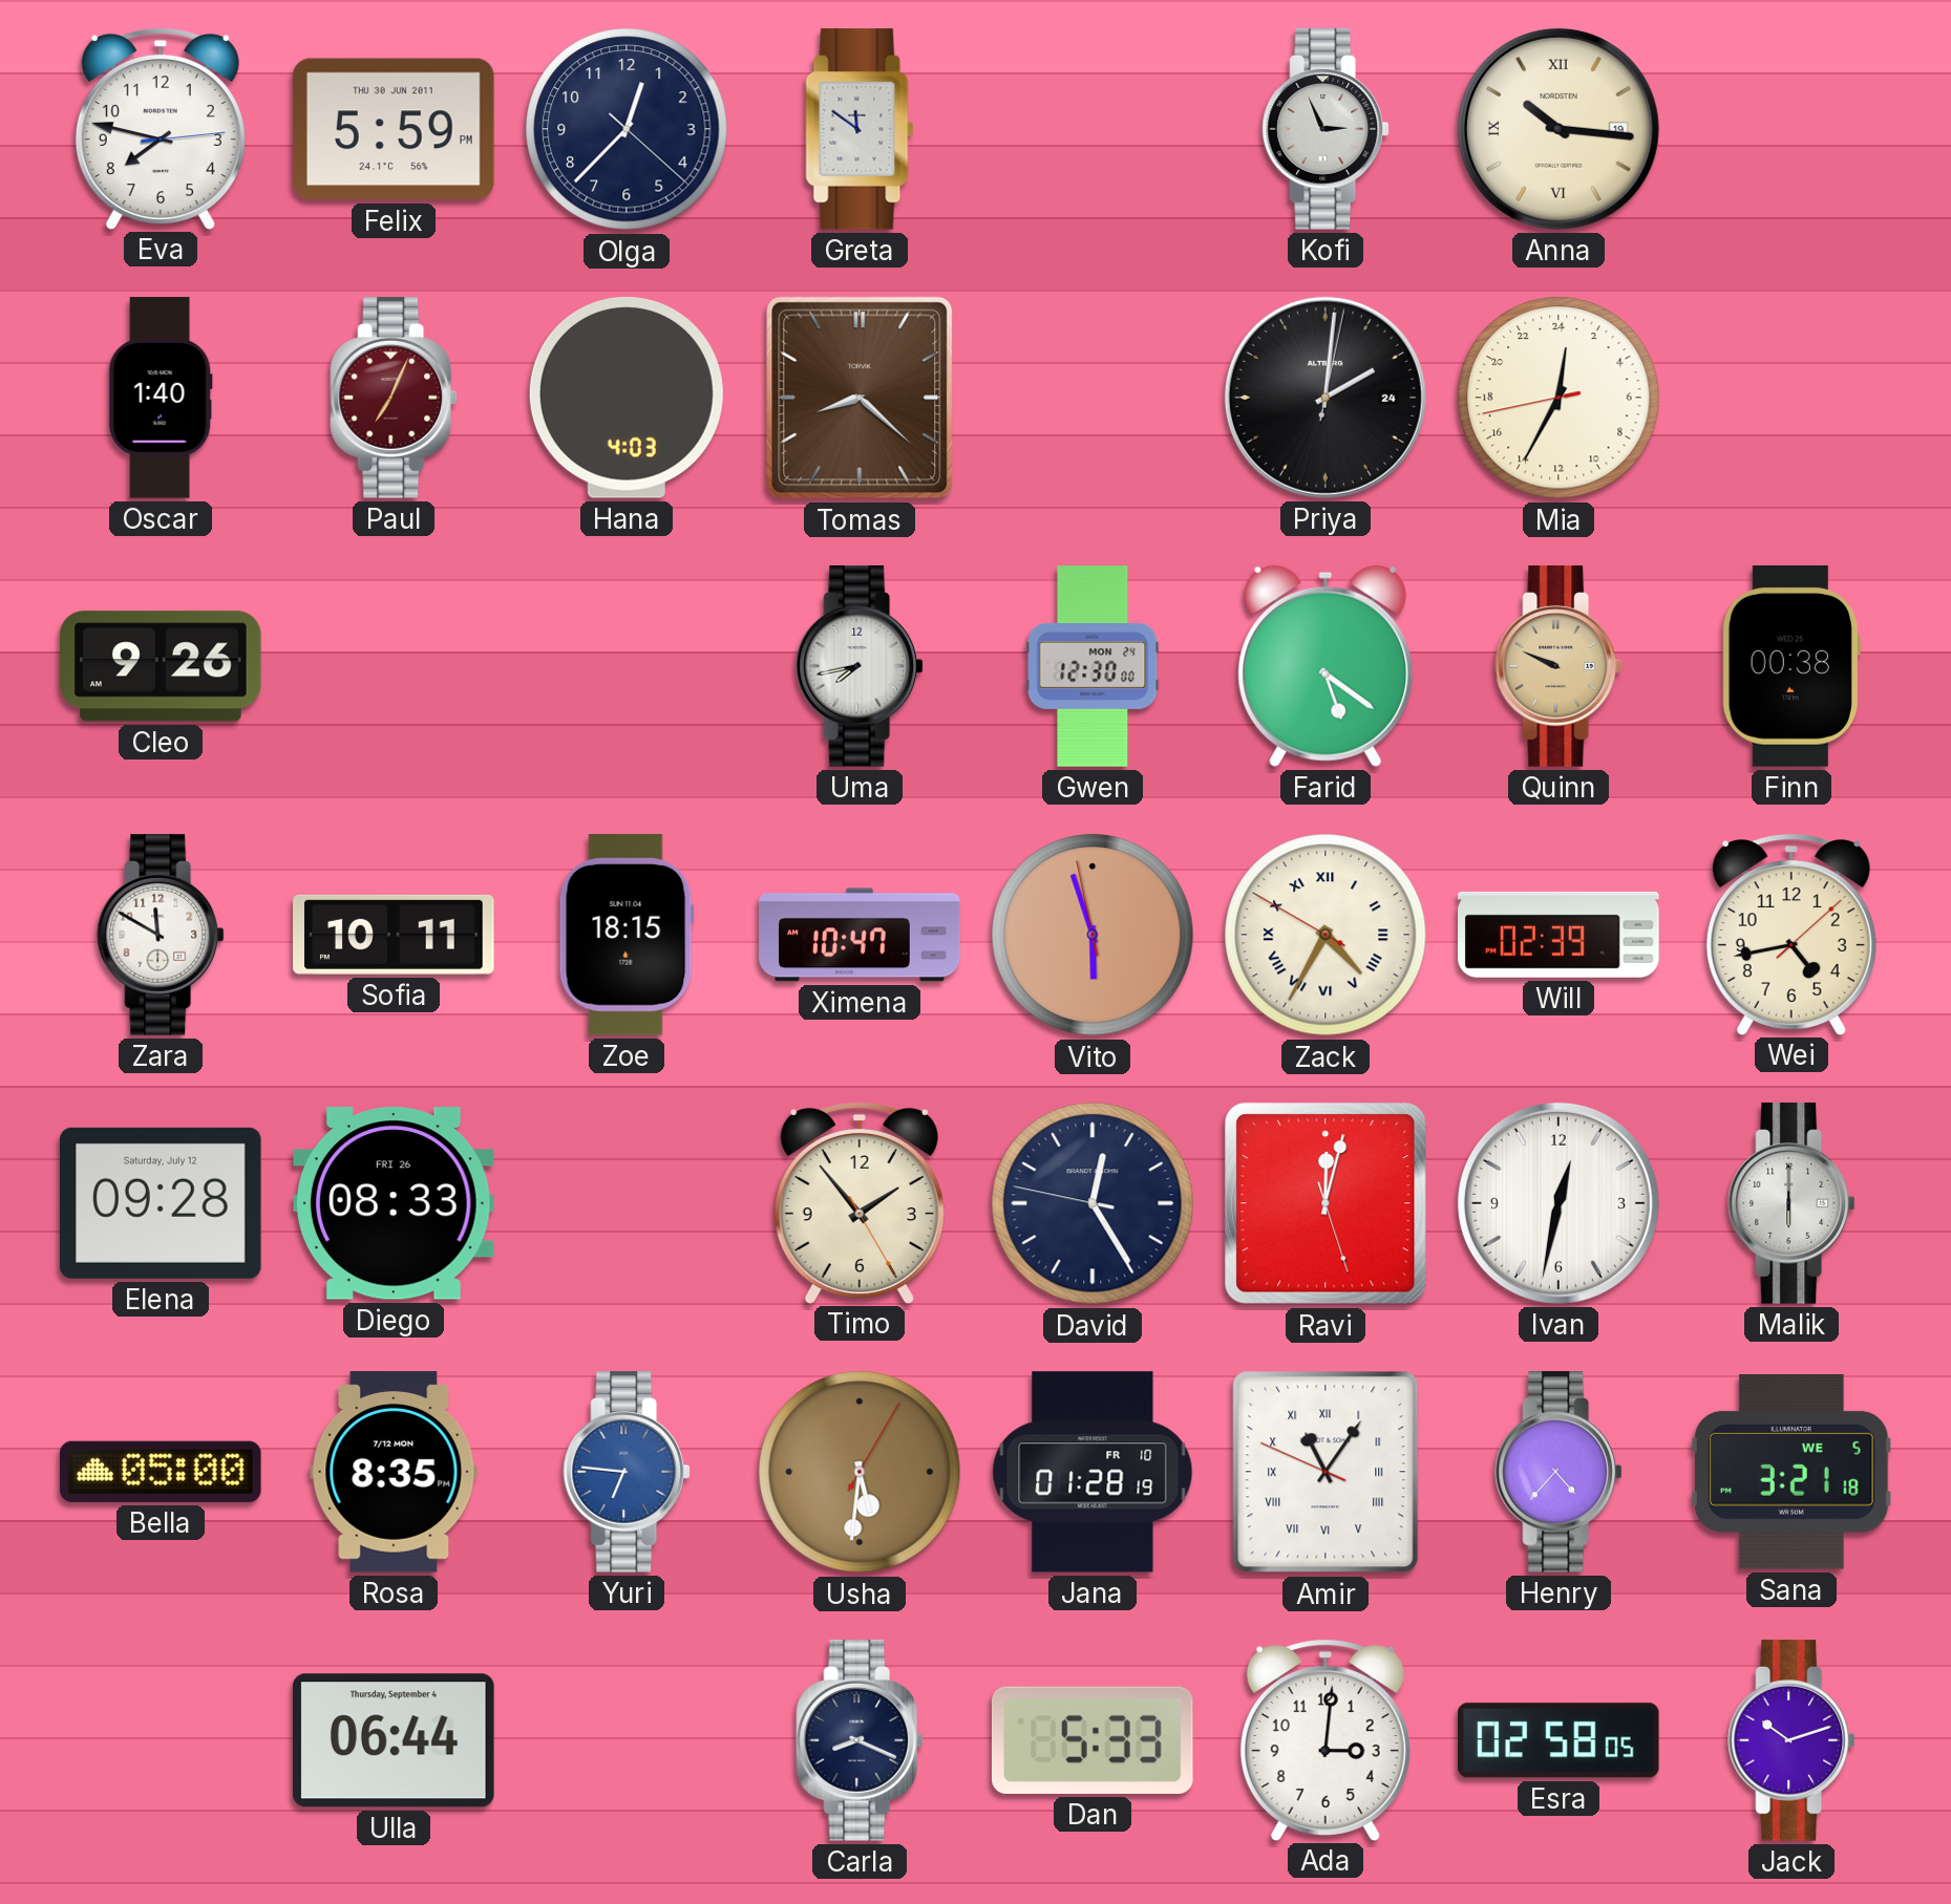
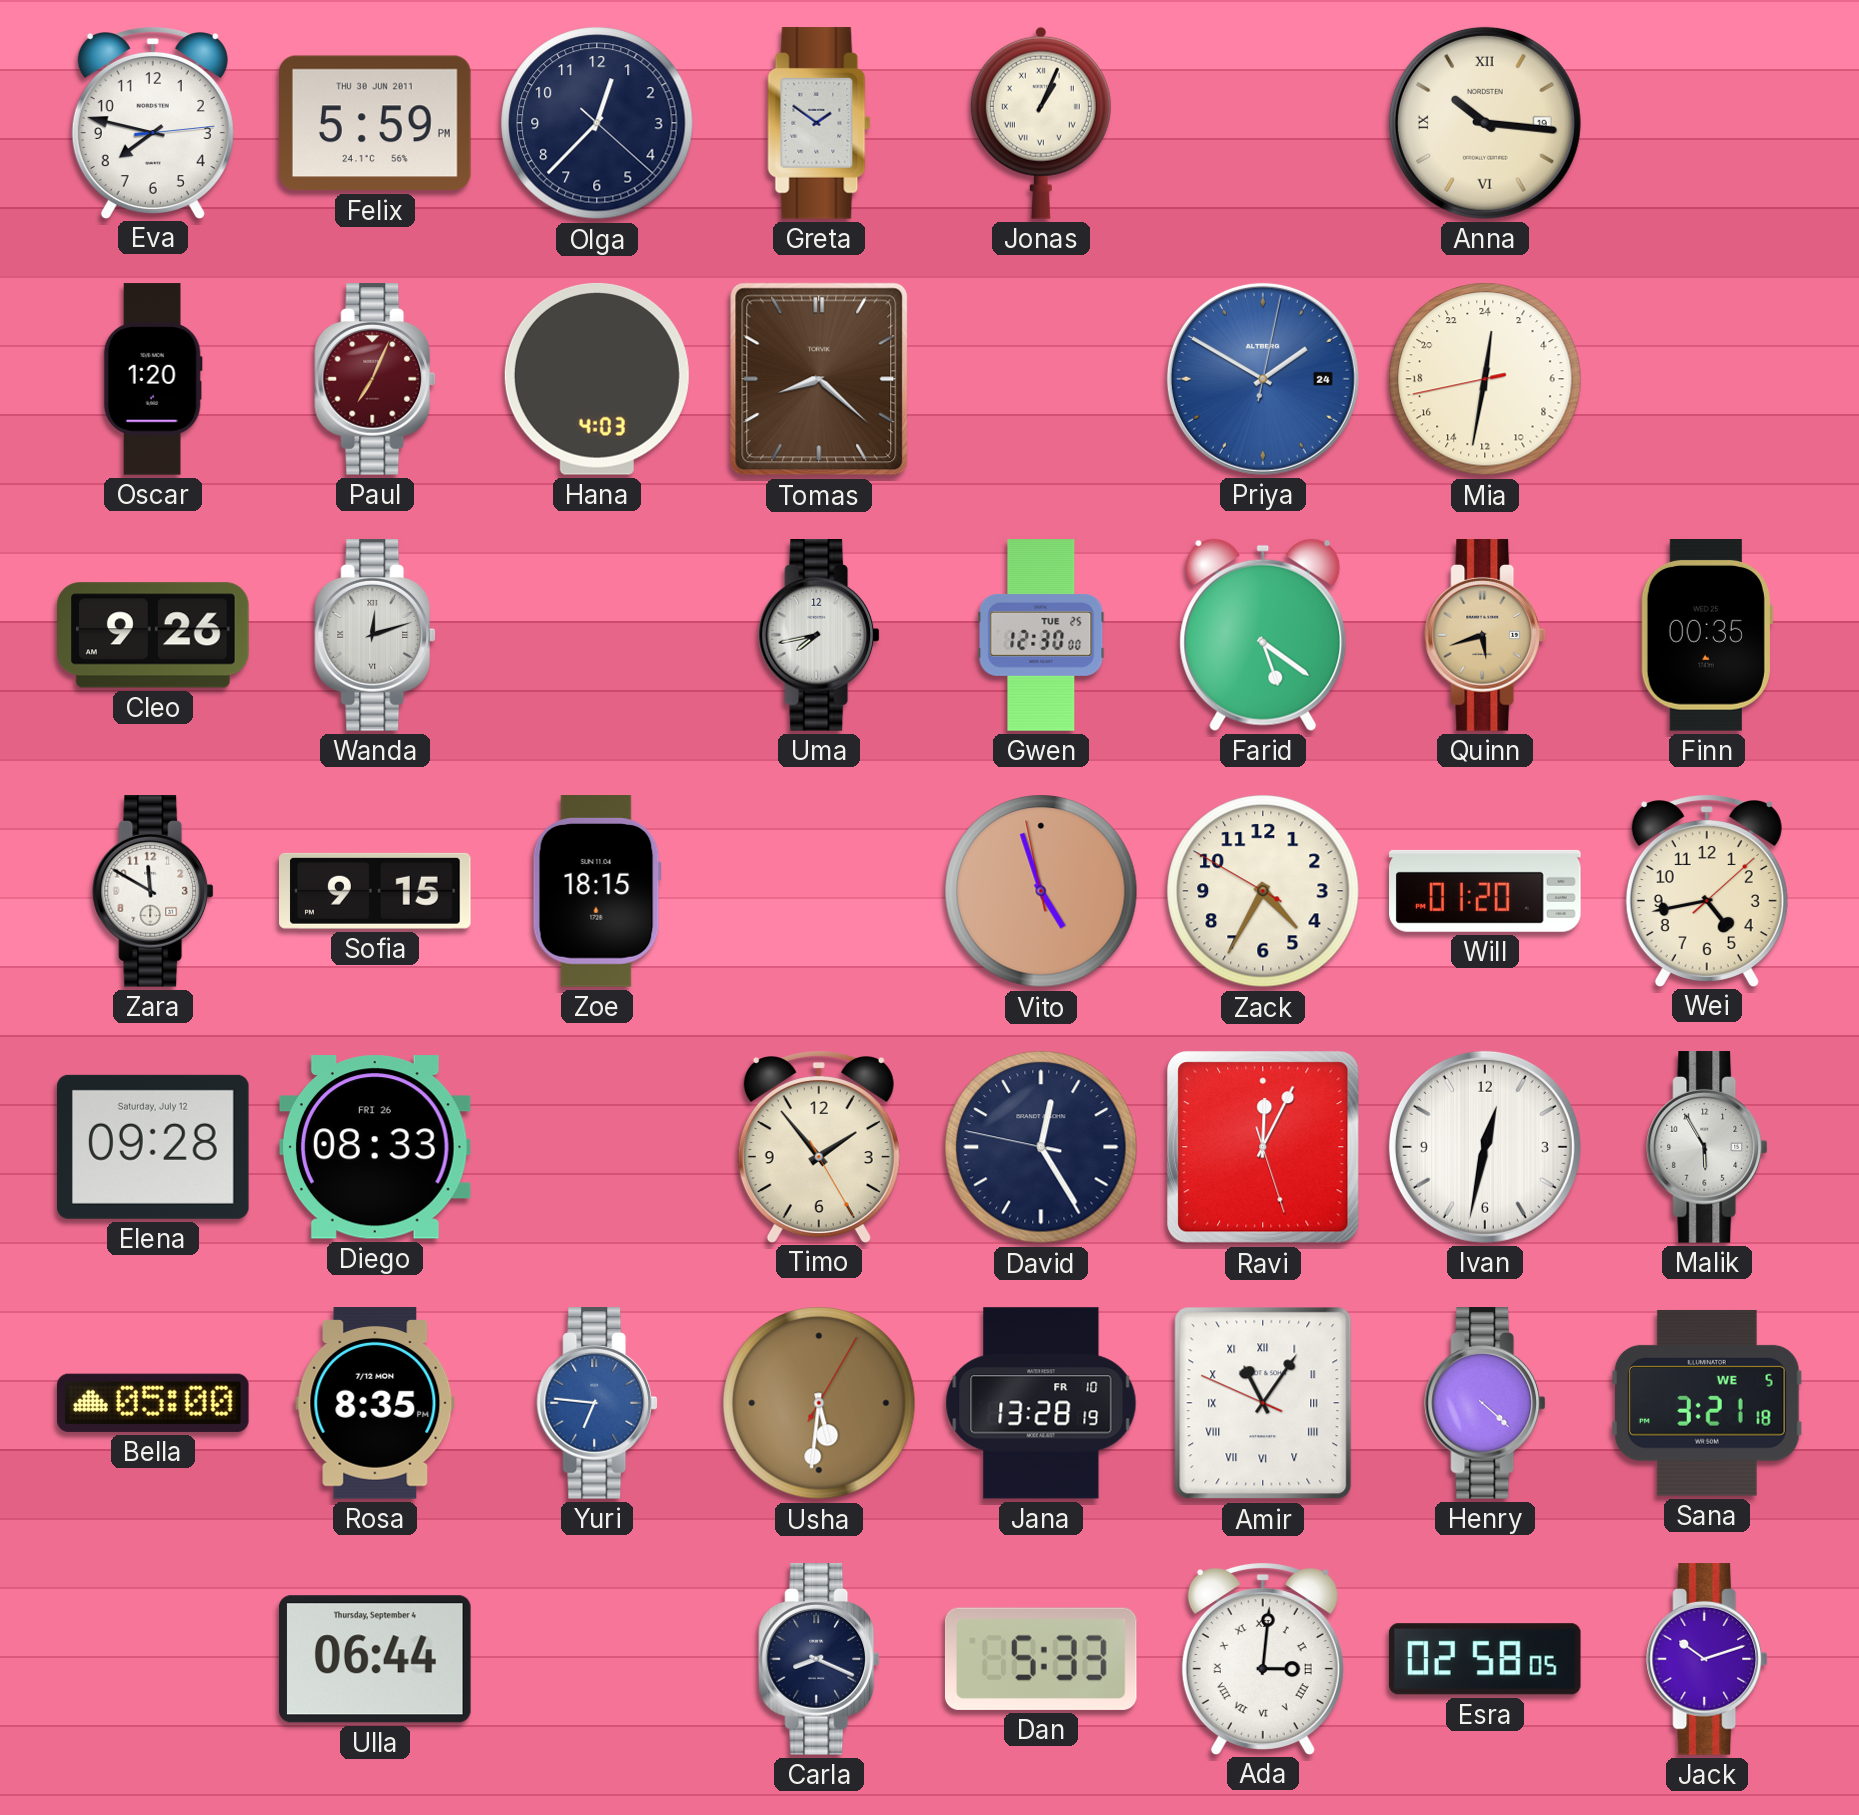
Greta: 11:51 -> 1:51 (819, 123)
Jonas: none -> 1:04 (1041, 123)
Kofi: 2:56 -> none (1326, 129)
Oscar: 1:40 -> 1:20 (153, 379)
Priya: 2:01 -> 1:50 (1263, 379)
Priya dial: black -> blue (1263, 379)
Mia: 0:34 -> 0:31 (1485, 379)
Wanda: none -> 12:12 (375, 635)
Gwen date: MON 24 -> TUE 25 (1041, 635)
Quinn: 9:49 -> 5:42 (1485, 635)
Finn: 00:38 -> 00:35 (1707, 636)
Sofia: 10:11 -> 9:15 (375, 891)
Ximena: 10:47 -> none (860, 935)
Vito: 5:56 -> 4:56 (1041, 891)
Zack numerals: Roman -> Arabic (1263, 891)
Will: 02:39 -> 01:20 (1485, 891)
Ravi: 12:02 -> 12:04 (1263, 1147)
Malik: 6:00 -> 5:55 (1707, 1147)
Jana: 01:28 -> 13:28 (1041, 1403)
Henry: 4:37 -> 4:22 (1485, 1403)
Ada numerals: Arabic -> Roman (1263, 1659)
